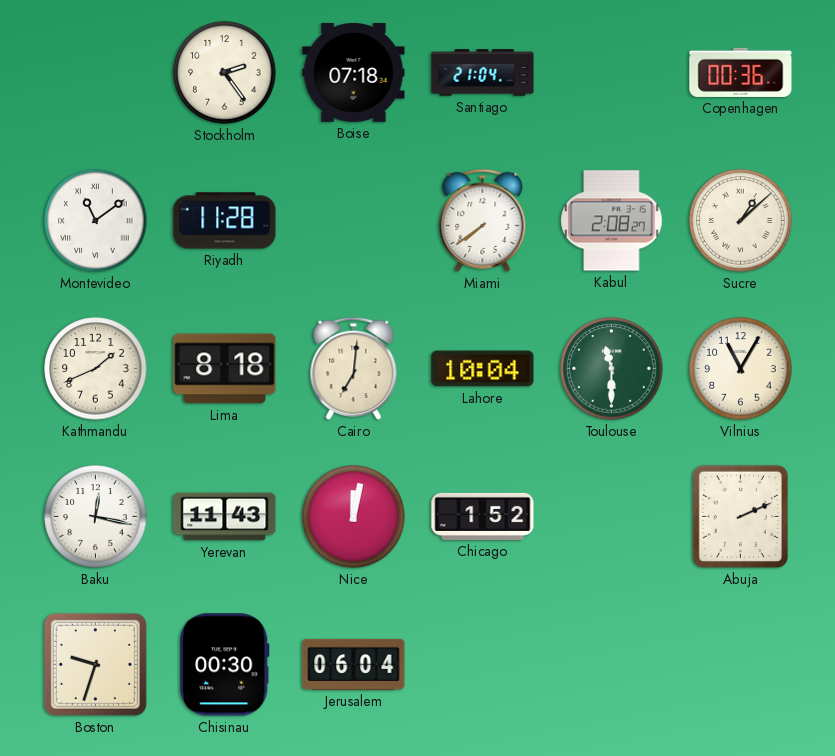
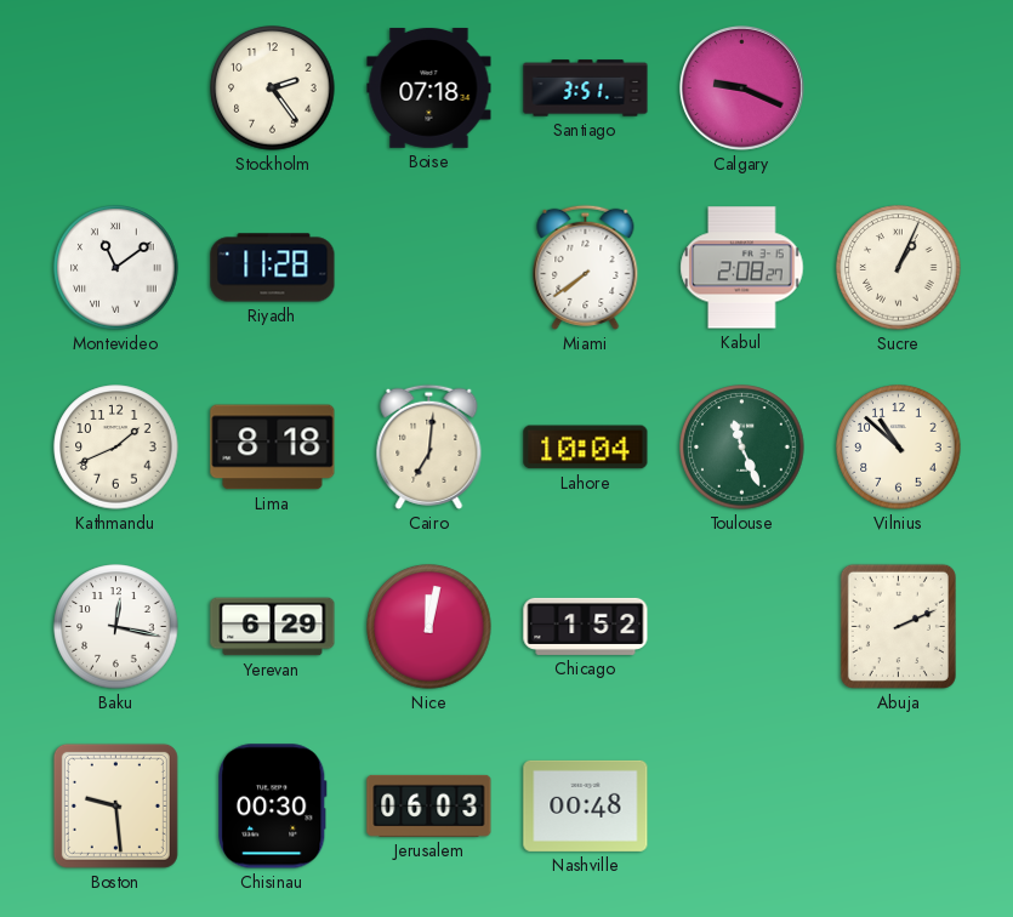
Santiago: 21:04 -> 3:51 (586, 89)
Calgary: none -> 9:19 (741, 87)
Copenhagen: 00:36 -> none (741, 72)
Sucre: 1:08 -> 1:04 (899, 268)
Toulouse: 11:30 -> 11:26 (742, 448)
Vilnius: 11:05 -> 10:52 (899, 448)
Yerevan: 11:43 -> 6:29 (273, 627)
Boston: 9:33 -> 9:29 (115, 805)
Jerusalem: 06:04 -> 06:03 (429, 805)
Nashville: none -> 00:48 (586, 805)
